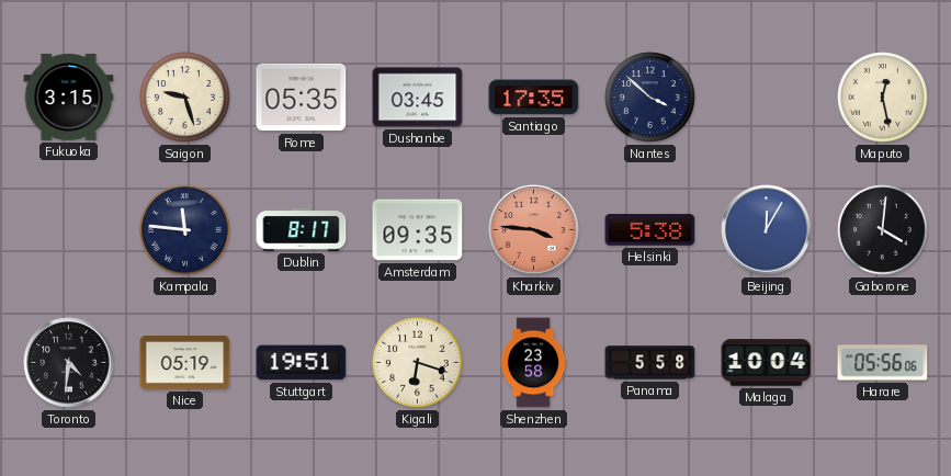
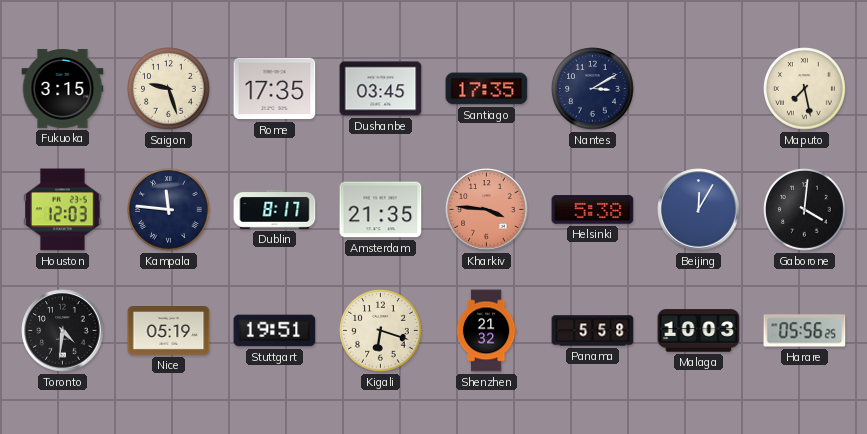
Rome: 05:35 -> 17:35 (275, 89)
Nantes: 3:52 -> 3:10 (593, 89)
Maputo: 12:28 -> 7:28 (805, 89)
Houston: none -> 12:03 (63, 210)
Amsterdam: 09:35 -> 21:35 (381, 210)
Shenzhen: 23:58 -> 21:32 (486, 331)
Malaga: 10:04 -> 10:03 (699, 331)
Harare: 05:56:06 -> 05:56:25 (805, 331)
